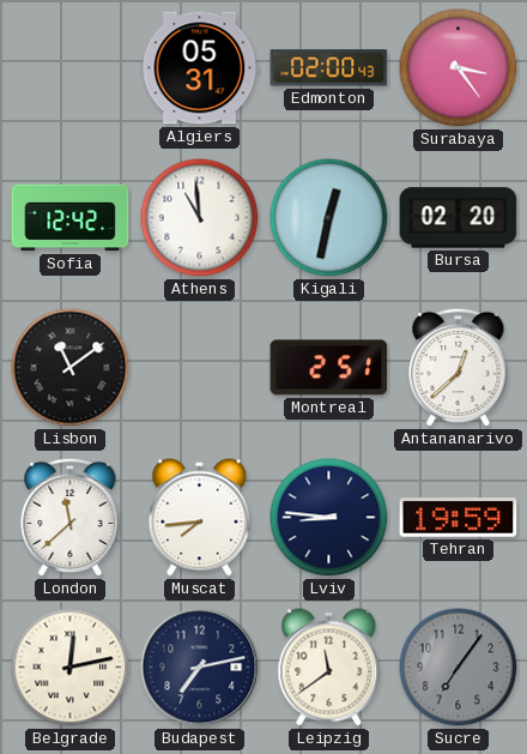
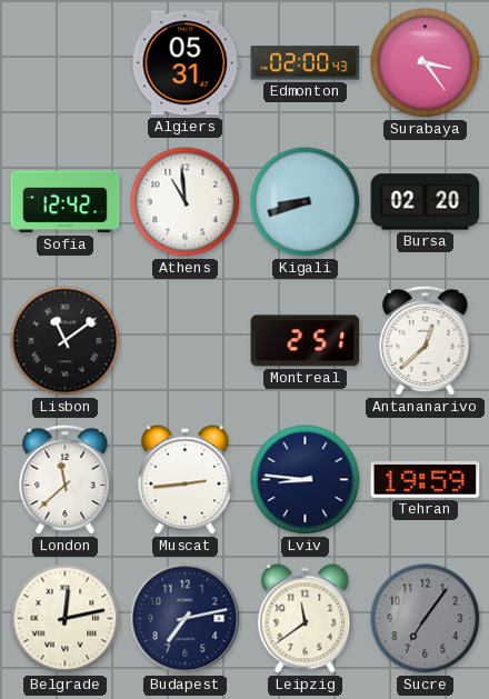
Kigali: 12:32 -> 8:42 (306, 202)
Muscat: 7:44 -> 2:44 (186, 480)
